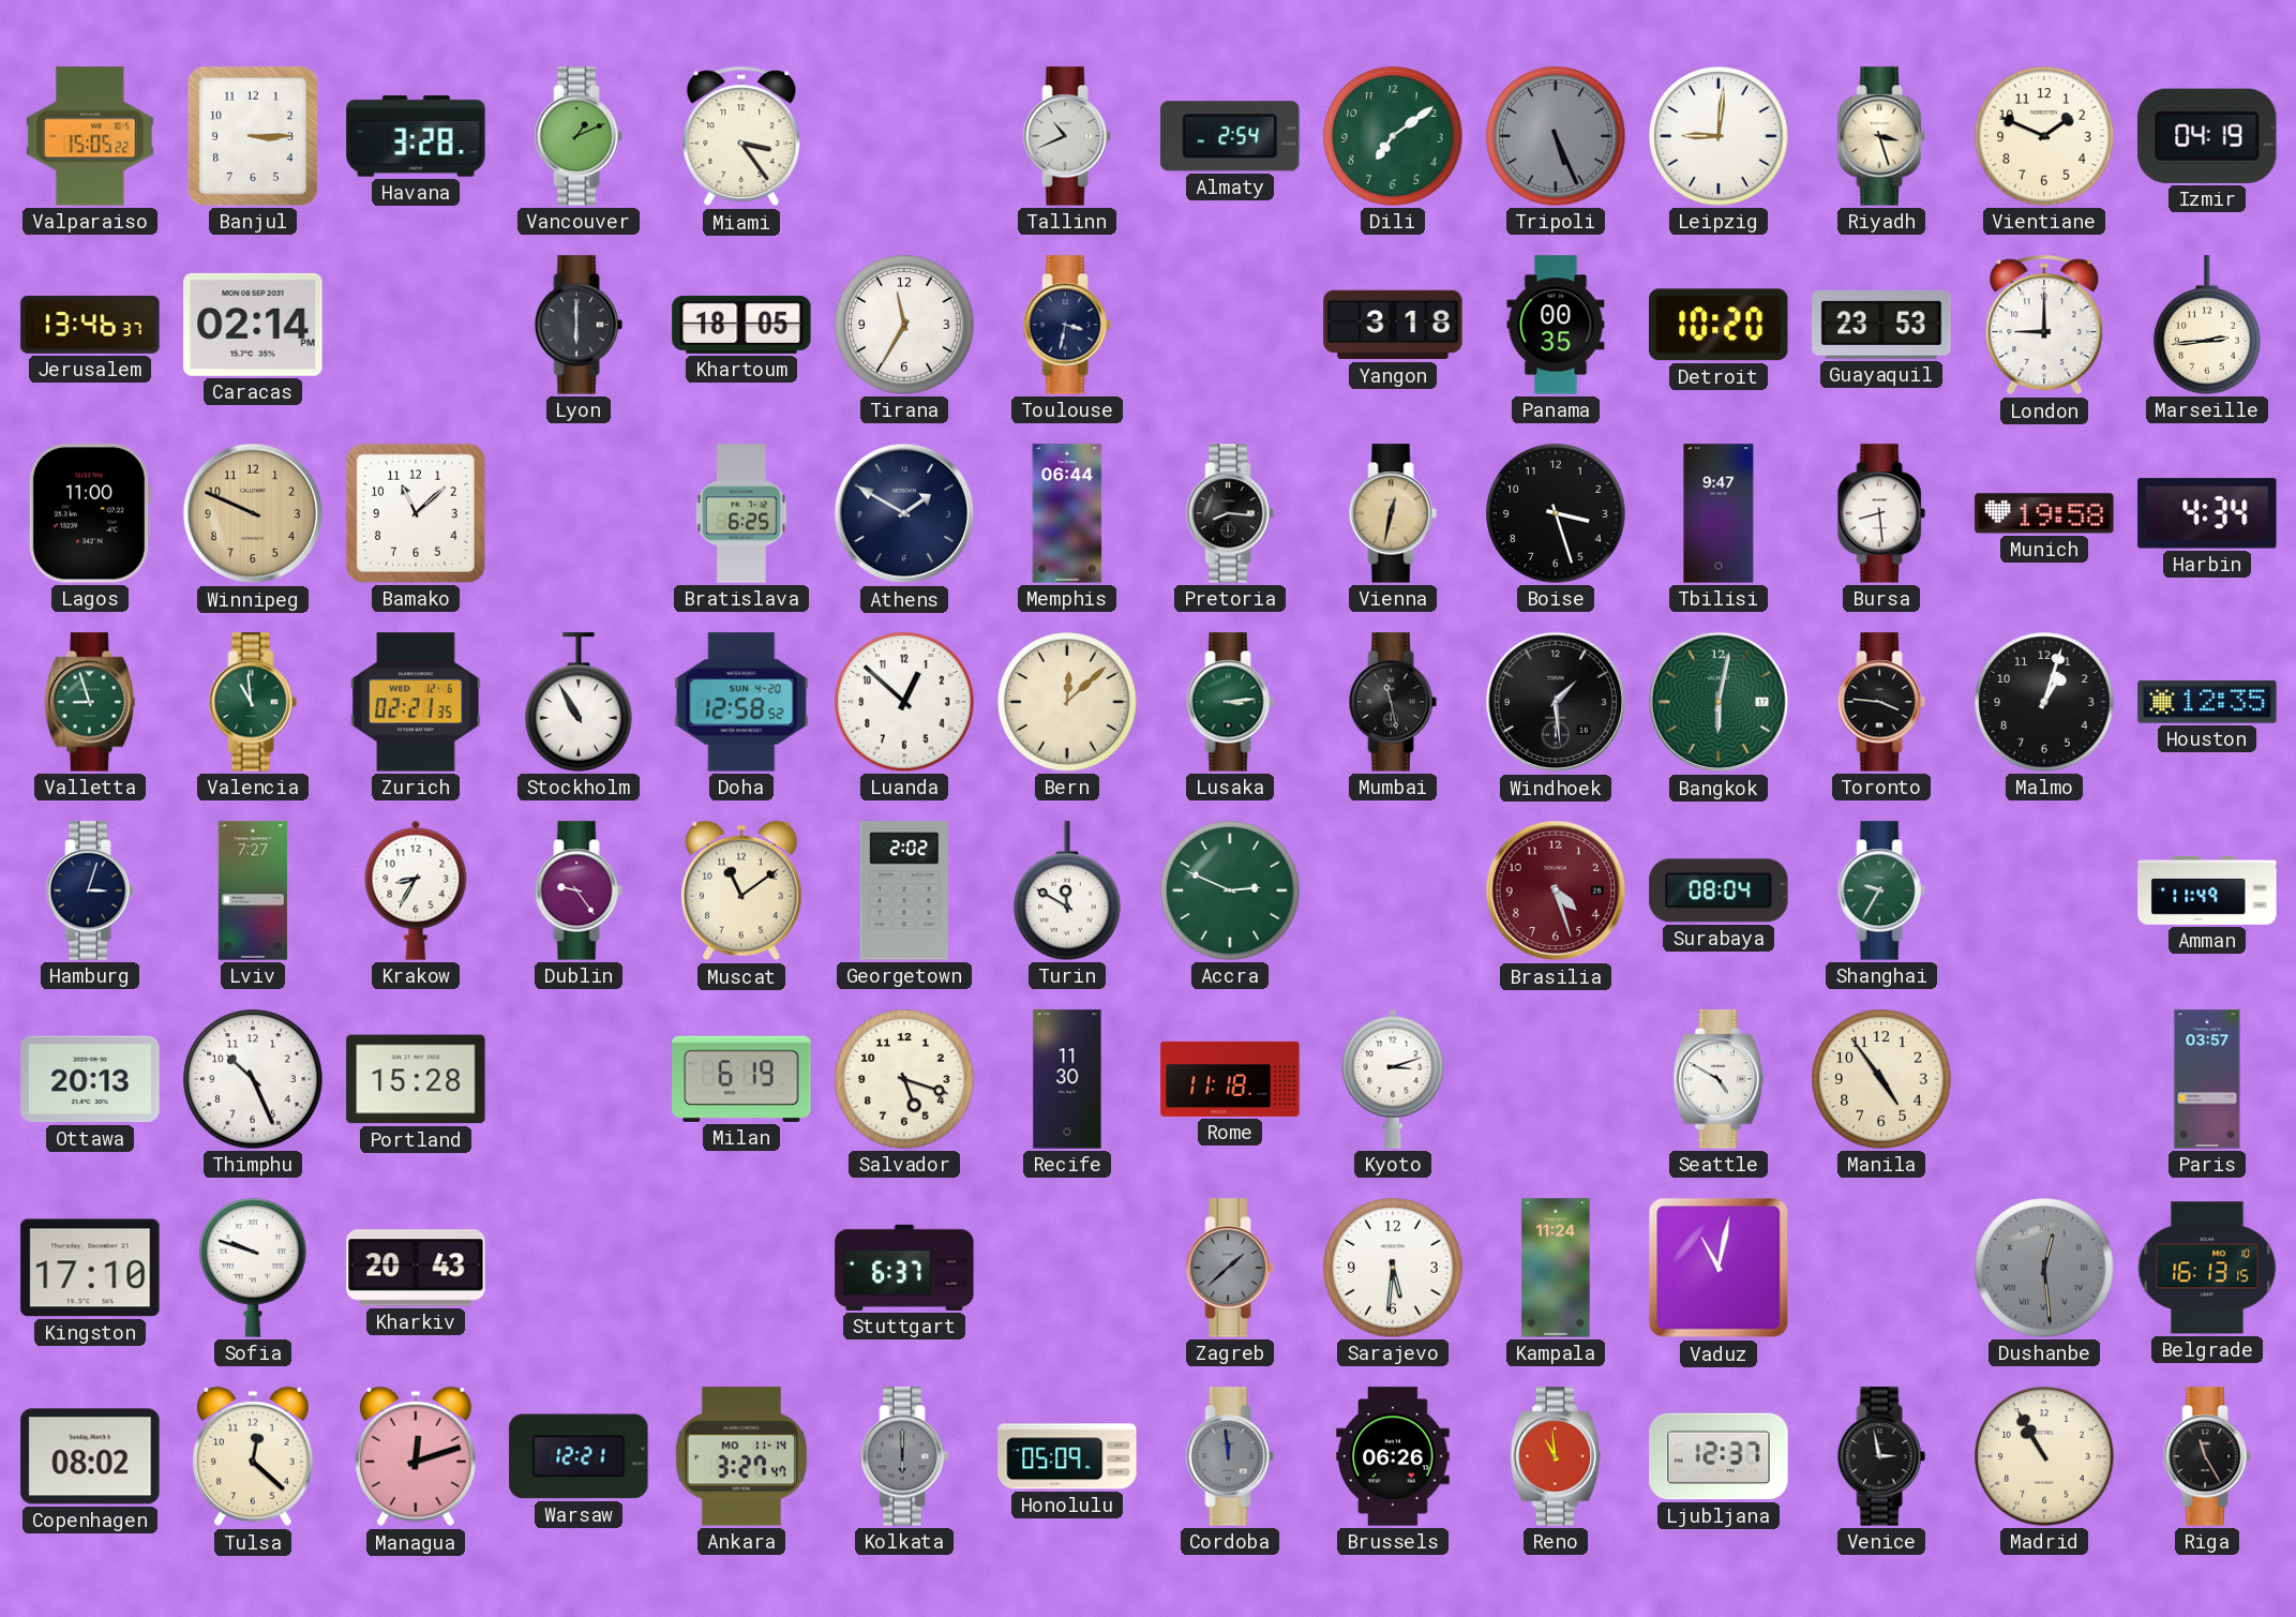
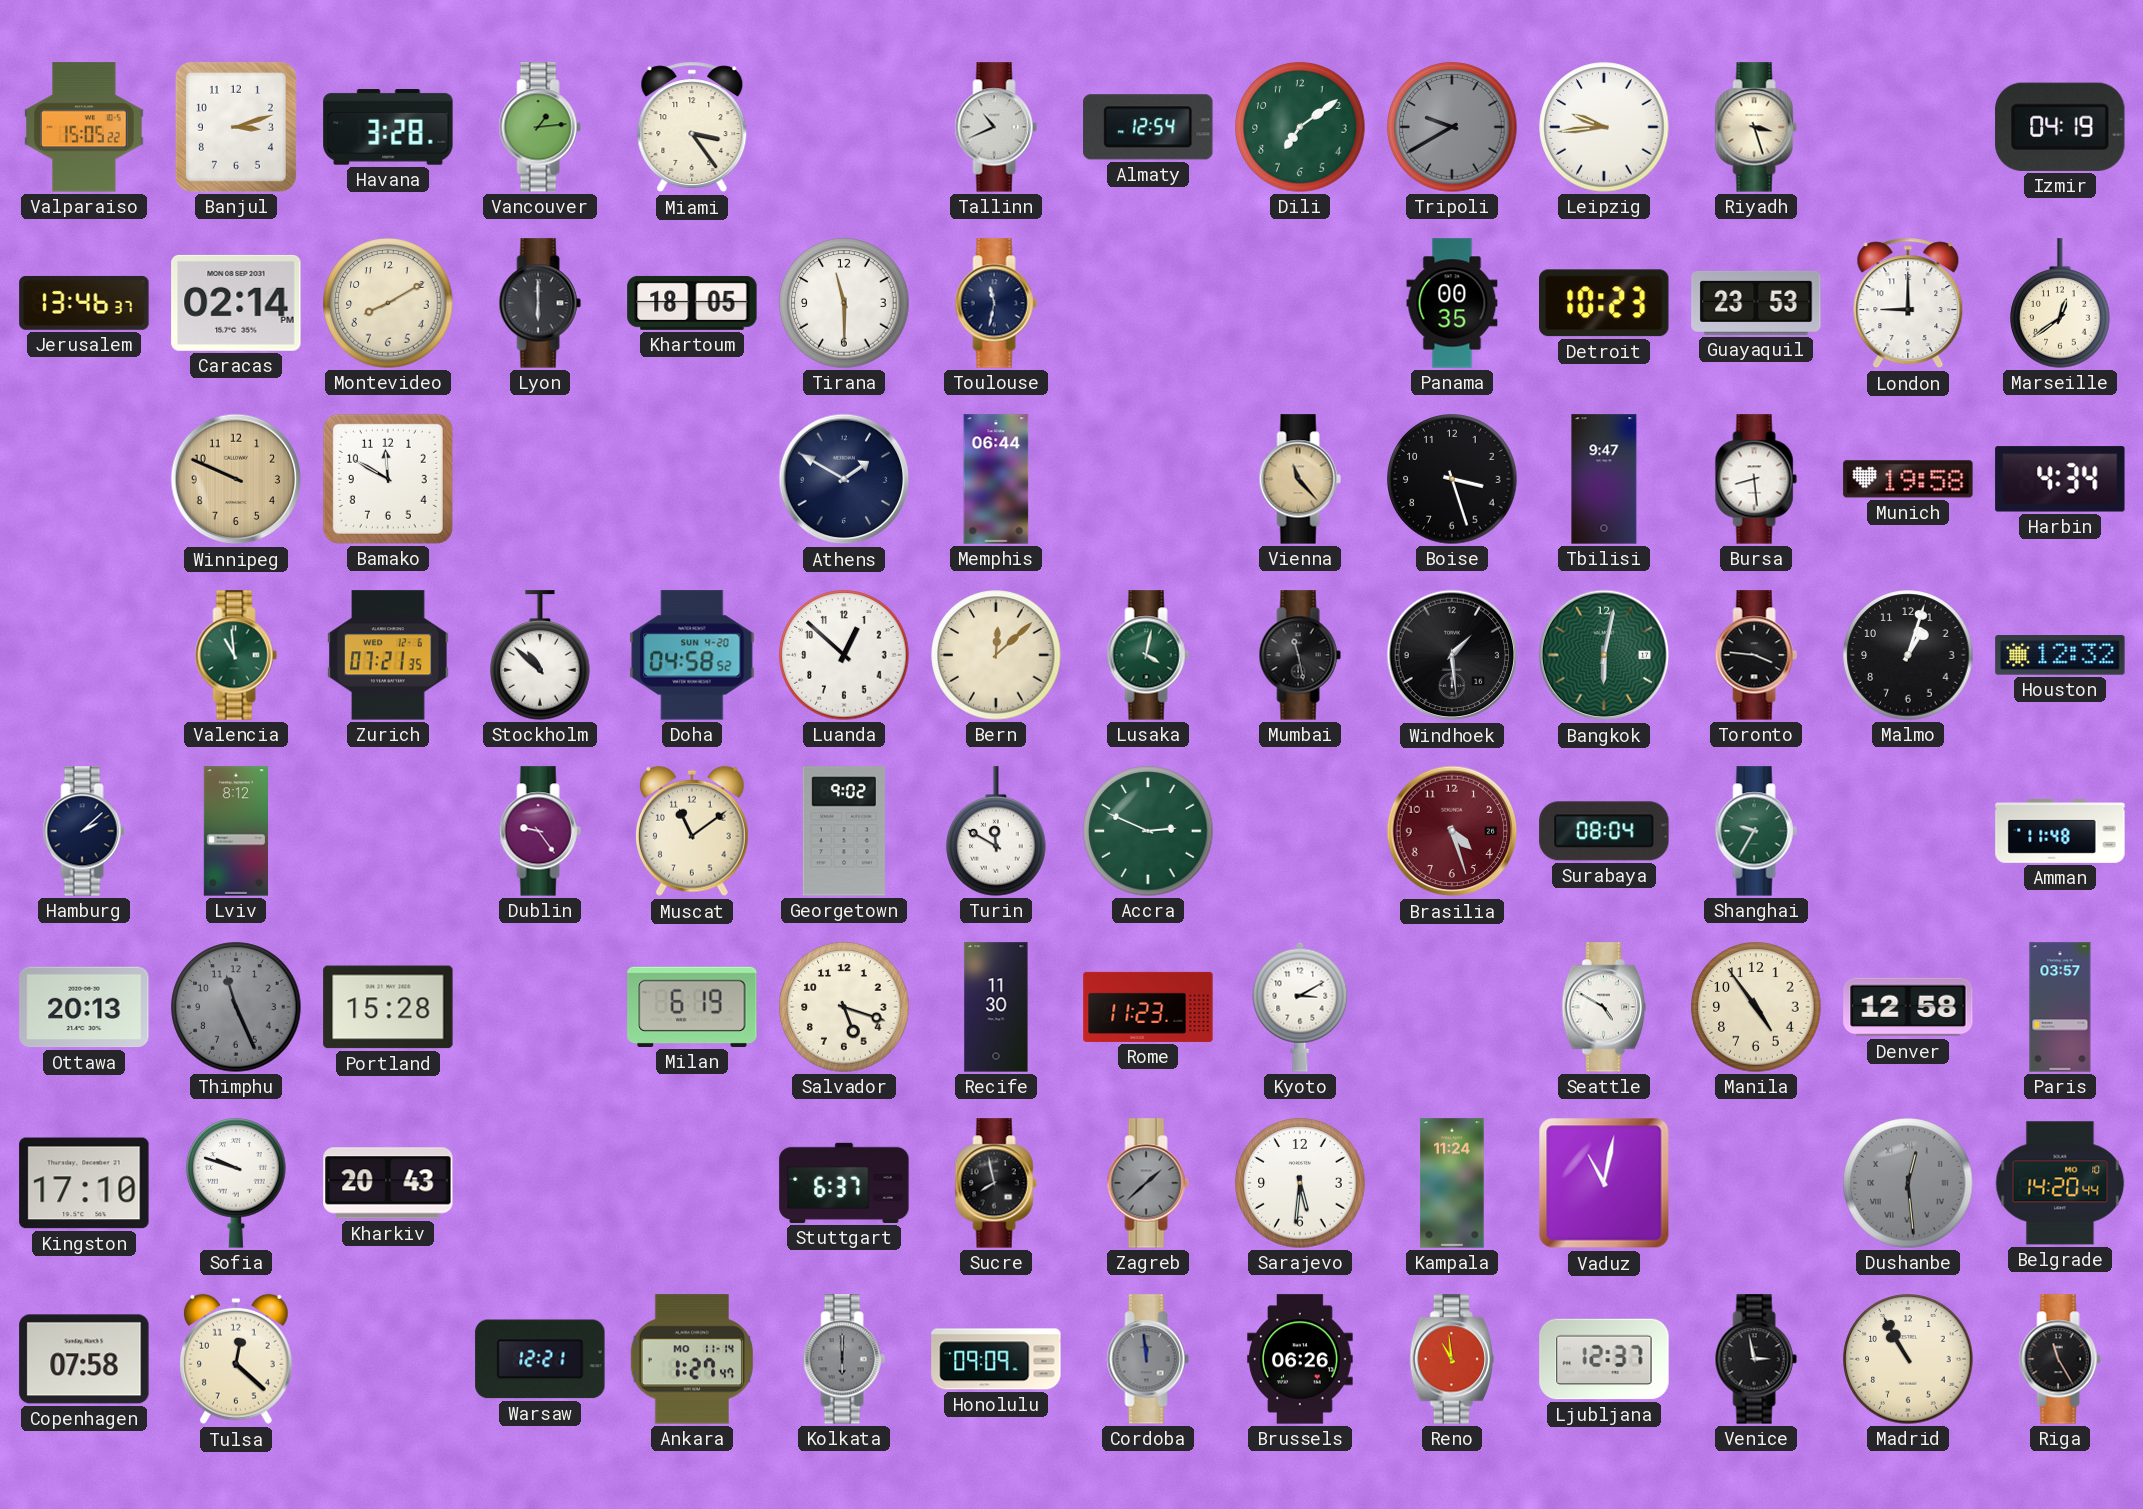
Banjul: 3:15 -> 3:12 (236, 127)
Vancouver: 1:11 -> 1:14 (540, 127)
Almaty: 2:54 -> 12:54 (1148, 127)
Tripoli: 5:26 -> 9:40 (1452, 127)
Leipzig: 9:01 -> 9:44 (1604, 127)
Vientiane: 1:49 -> none (2044, 136)
Montevideo: none -> 8:10 (388, 303)
Tirana: 11:35 -> 11:30 (844, 303)
Toulouse: 3:32 -> 11:32 (996, 303)
Yangon: 3:18 -> none (1393, 325)
Detroit: 10:20 -> 10:23 (1604, 303)
Marseille: 2:44 -> 12:39 (2060, 303)
Lagos: 11:00 -> none (89, 513)
Bamako: 11:08 -> 11:50 (388, 479)
Bratislava: 6:25 -> none (741, 513)
Pretoria: 8:16 -> none (1230, 513)
Vienna: 12:32 -> 11:23 (1300, 479)
Valletta: 8:57 -> none (90, 702)
Zurich: 02:21 -> 07:21 (388, 655)
Stockholm: 10:55 -> 10:52 (540, 655)
Doha: 12:58 -> 04:58 (692, 655)
Lusaka: 3:14 -> 4:02 (1148, 655)
Houston: 12:35 -> 12:32 (2060, 655)
Hamburg: 3:03 -> 2:08 (84, 831)
Lviv: 7:27 -> 8:12 (235, 831)
Krakow: 8:35 -> none (416, 890)
Georgetown: 2:02 -> 9:02 (844, 831)
Amman: 11:49 -> 11:48 (2060, 832)
Thimphu: 10:26 -> 11:26 (236, 1007)
Thimphu dial: white -> grey (236, 1007)
Rome: 11:18 -> 11:23 (1148, 1007)
Kyoto: 3:12 -> 3:10 (1300, 1007)
Denver: none -> 12:58 (1908, 1007)
Sucre: none -> 7:58 (996, 1183)
Belgrade: 16:13 -> 14:20 (2060, 1183)
Copenhagen: 08:02 -> 07:58 (84, 1359)
Managua: 12:12 -> none (417, 1456)
Ankara: 3:27 -> 1:27 (692, 1359)
Honolulu: 05:09 -> 09:09 (996, 1359)
